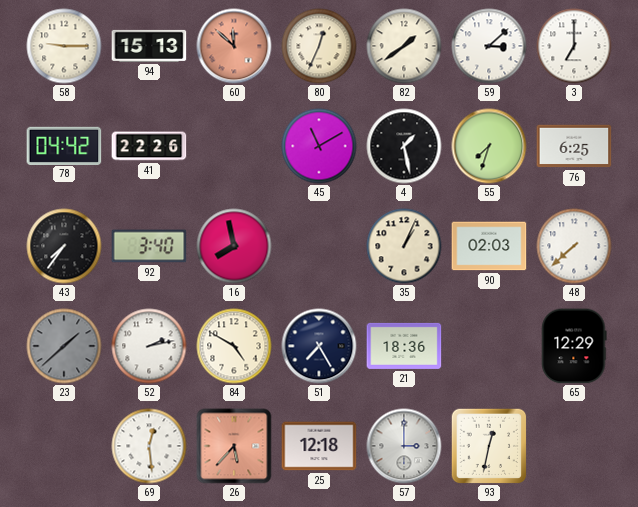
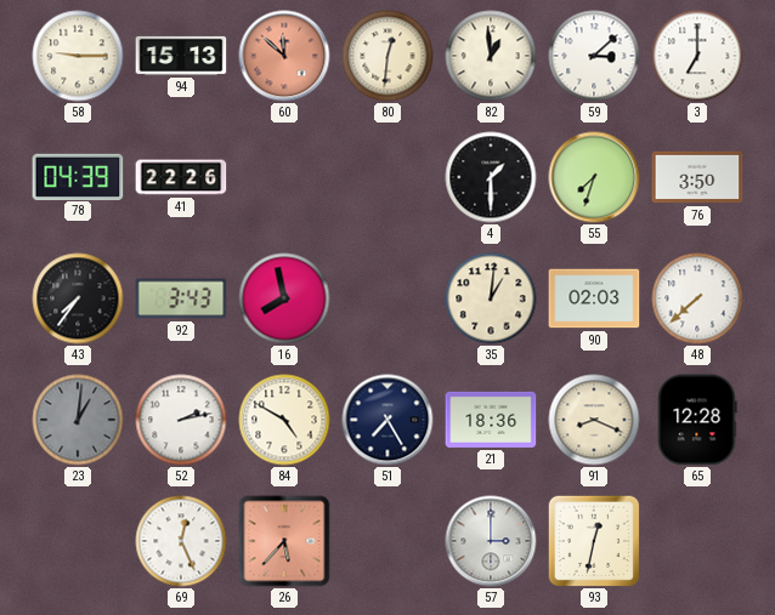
80: 12:34 -> 12:31 (387, 56)
82: 1:39 -> 12:59 (491, 56)
78: 04:42 -> 04:39 (78, 176)
45: 11:10 -> none (319, 146)
4: 1:28 -> 1:30 (491, 177)
76: 6:25 -> 3:50 (697, 177)
92: 3:40 -> 3:43 (181, 298)
35: 1:04 -> 1:01 (491, 298)
23: 1:38 -> 1:01 (78, 420)
91: none -> 8:19 (594, 420)
65: 12:29 -> 12:28 (697, 420)
69: 12:29 -> 12:26 (181, 541)
25: 12:18 -> none (319, 446)
